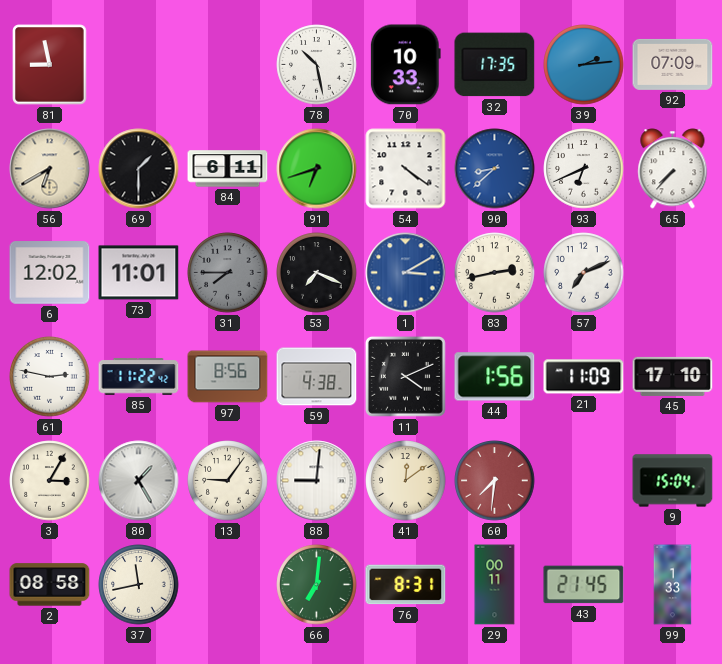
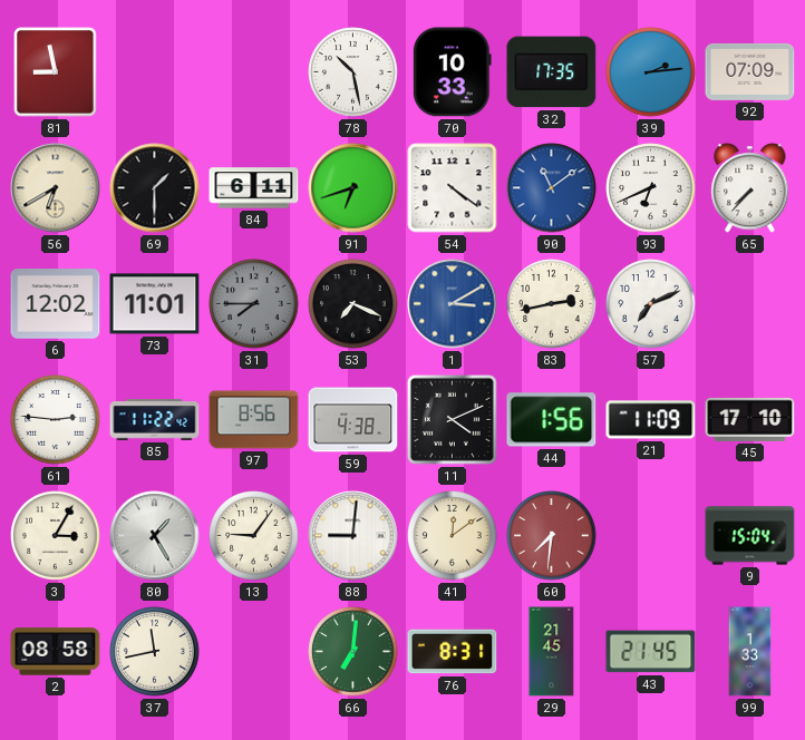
90: 8:38 -> 11:09 (552, 188)
61: 2:47 -> 2:46 (56, 420)
29: 00:11 -> 21:45 (552, 652)
